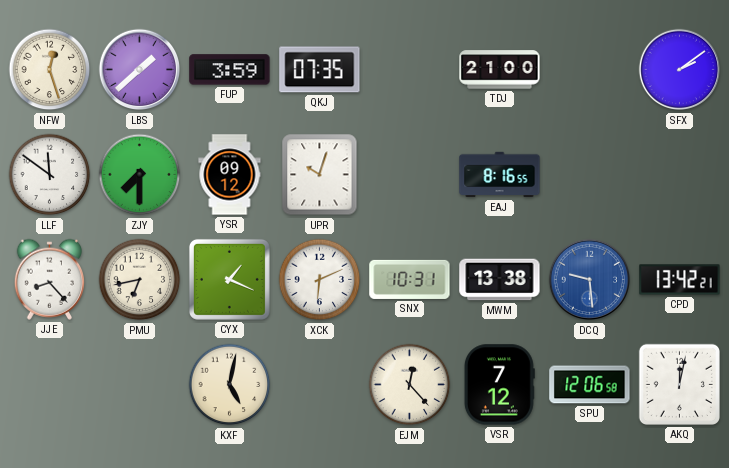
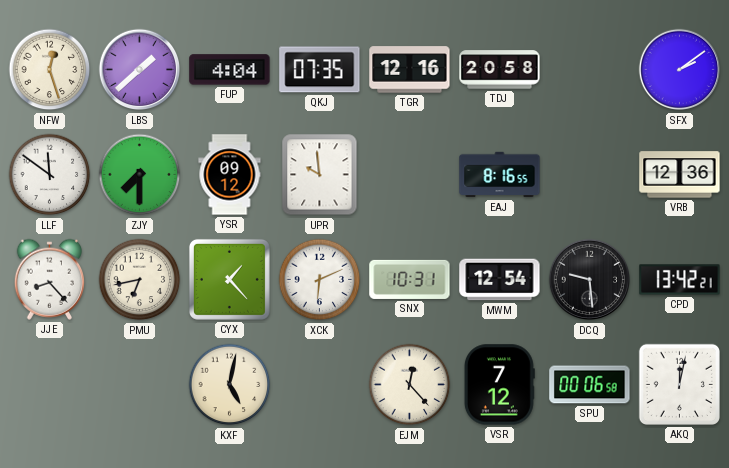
FUP: 3:59 -> 4:04 (230, 70)
TGR: none -> 12:16 (410, 70)
TDJ: 21:00 -> 20:58 (500, 70)
UPR: 10:03 -> 9:59 (320, 175)
VRB: none -> 12:36 (680, 175)
CYX: 1:19 -> 1:23 (229, 279)
MWM: 13:38 -> 12:54 (500, 280)
DCQ dial: blue -> black (590, 280)
SPU: 12:06 -> 00:06 (590, 385)
